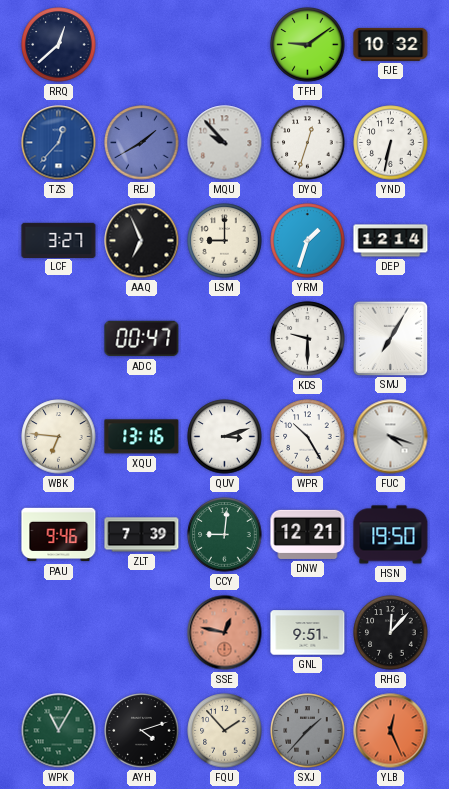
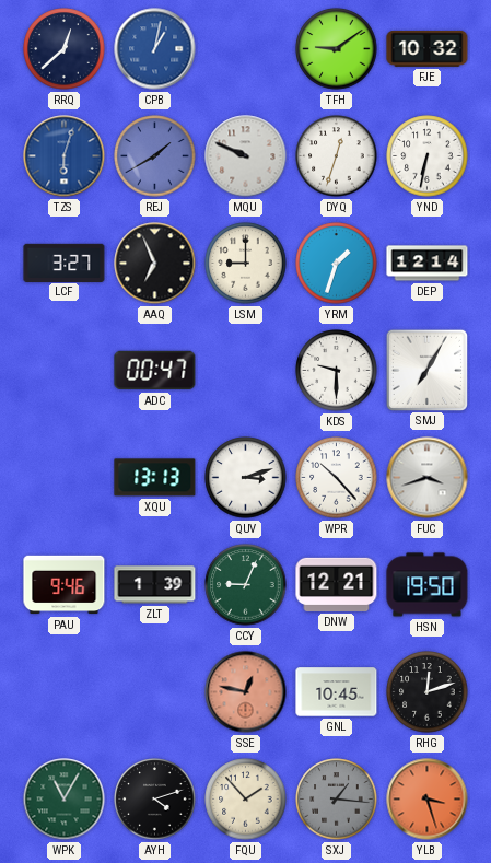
CPB: none -> 1:02 (155, 49)
TZS: 12:37 -> 6:03 (65, 156)
MQU: 9:53 -> 9:49 (246, 156)
WBK: 6:46 -> none (59, 437)
XQU: 13:16 -> 13:13 (155, 478)
WPR: 10:25 -> 10:23 (337, 478)
FUC: 4:18 -> 3:42 (428, 478)
ZLT: 7:39 -> 1:39 (155, 585)
CCY: 9:01 -> 9:04 (246, 585)
GNL: 9:51 -> 10:45 (337, 692)
RHG: 12:07 -> 12:12 (428, 692)
SXJ: 1:37 -> 1:16 (337, 800)
YLB: 12:26 -> 3:27 (428, 800)
